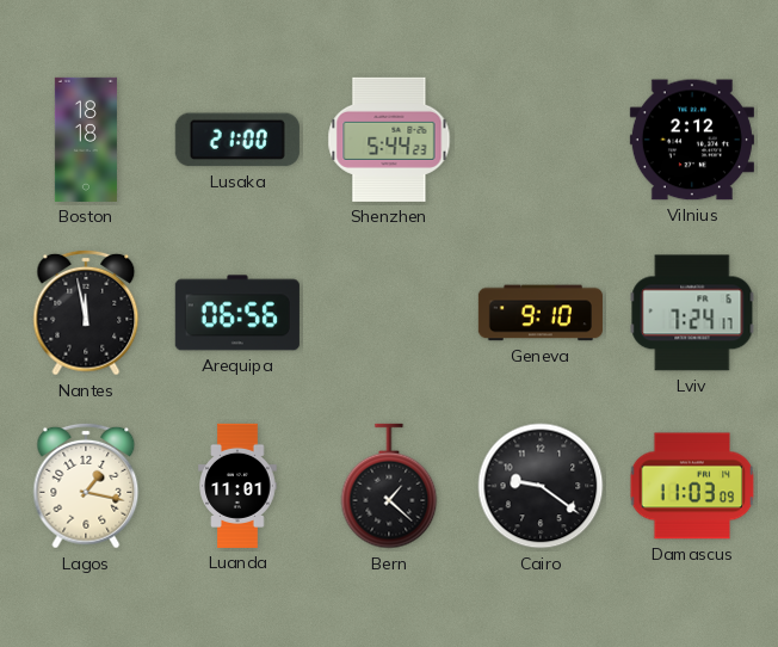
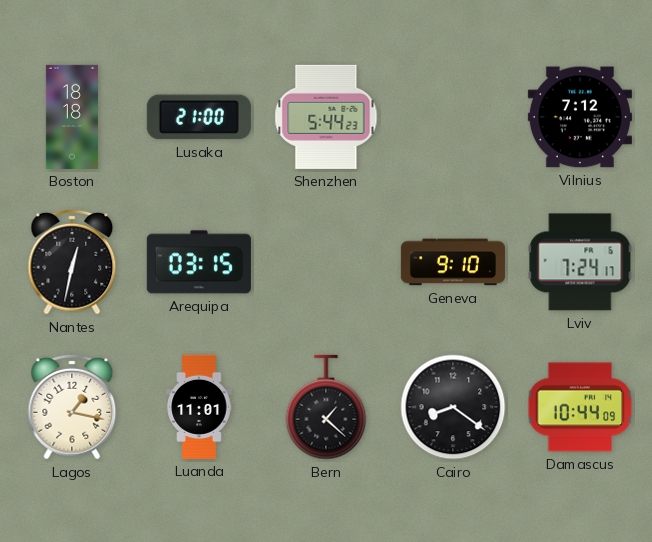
Vilnius: 2:12 -> 7:12 (580, 117)
Nantes: 11:58 -> 12:32 (72, 262)
Arequipa: 06:56 -> 03:15 (199, 262)
Cairo: 9:21 -> 8:21 (453, 407)
Damascus: 11:03 -> 10:44 (580, 407)
